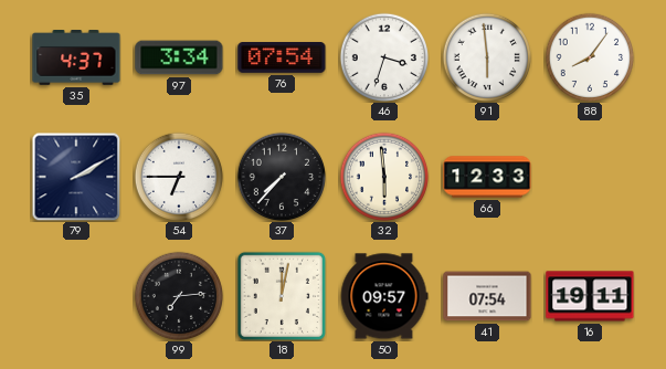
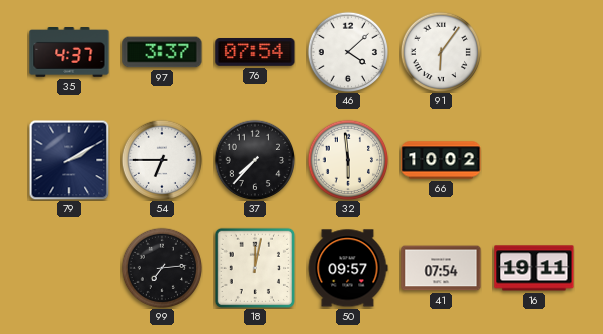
97: 3:34 -> 3:37 (162, 52)
46: 3:33 -> 4:08 (348, 52)
91: 5:59 -> 6:06 (441, 52)
88: 8:06 -> none (590, 57)
66: 12:33 -> 10:02 (441, 160)
